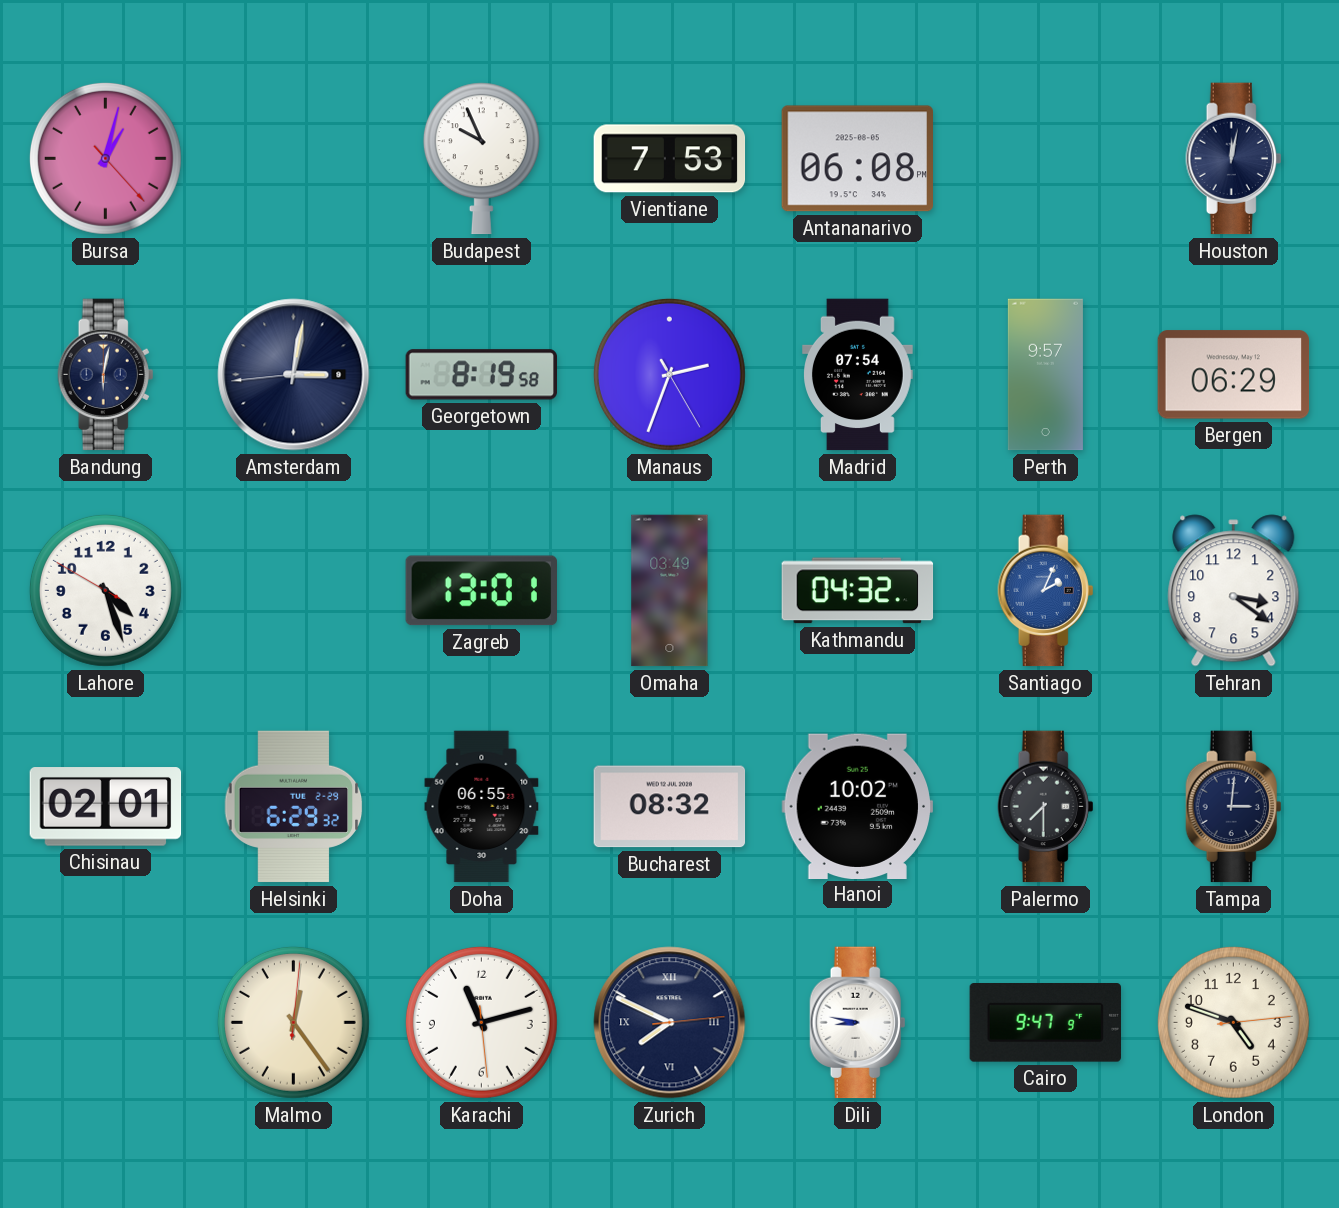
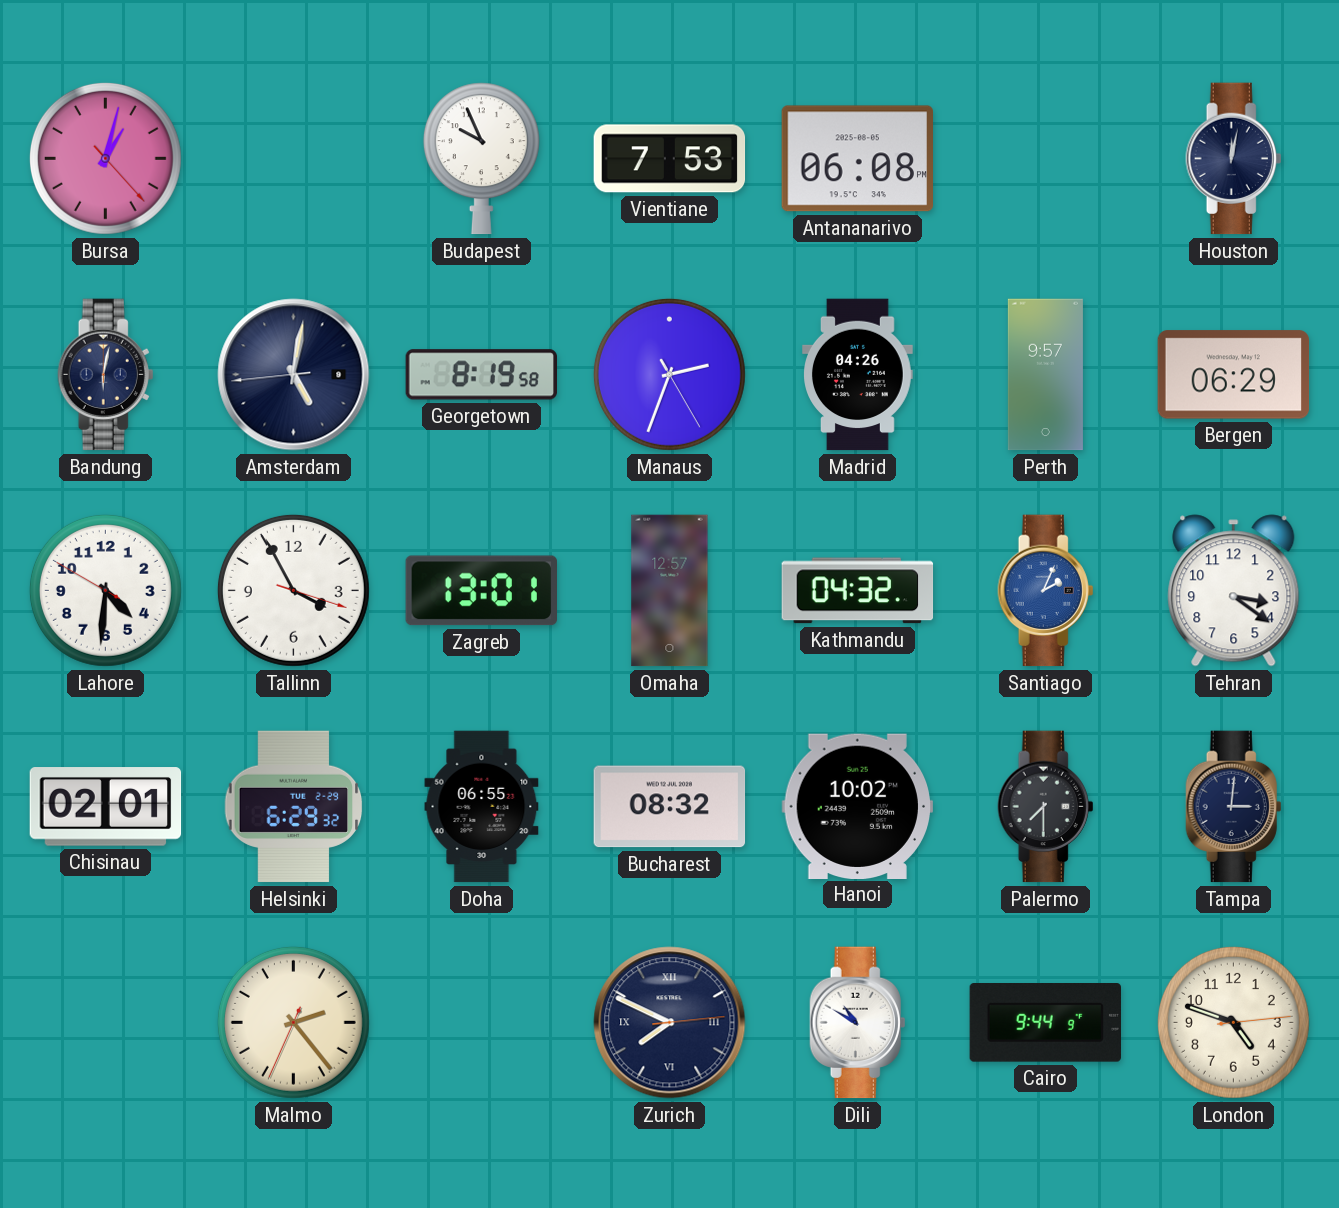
Amsterdam: 3:01 -> 5:01 (294, 375)
Madrid: 07:54 -> 04:26 (858, 375)
Lahore: 4:26 -> 4:30 (105, 590)
Tallinn: none -> 3:55 (293, 590)
Omaha: 03:49 -> 12:57 (670, 591)
Malmo: 12:24 -> 2:23 (293, 1022)
Karachi: 11:12 -> none (481, 1022)
Dili: 8:47 -> 10:50 (858, 1023)
Cairo: 9:47 -> 9:44 (1046, 1023)
